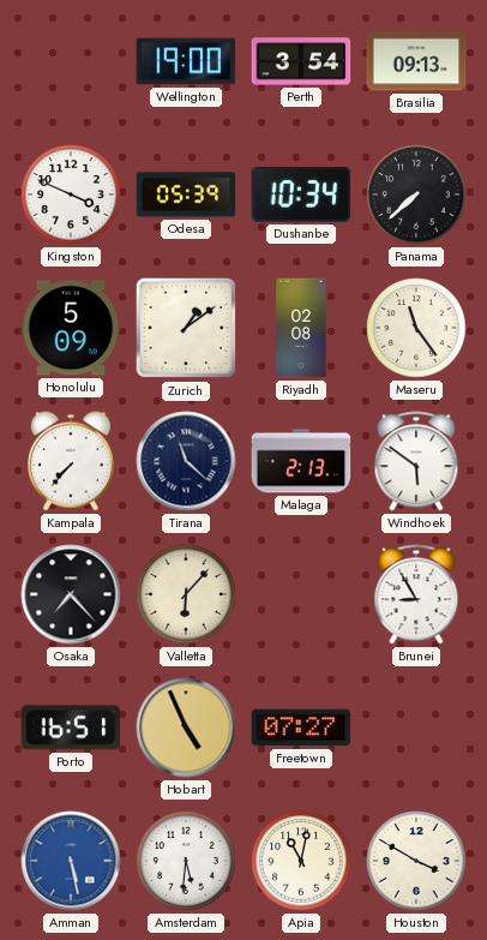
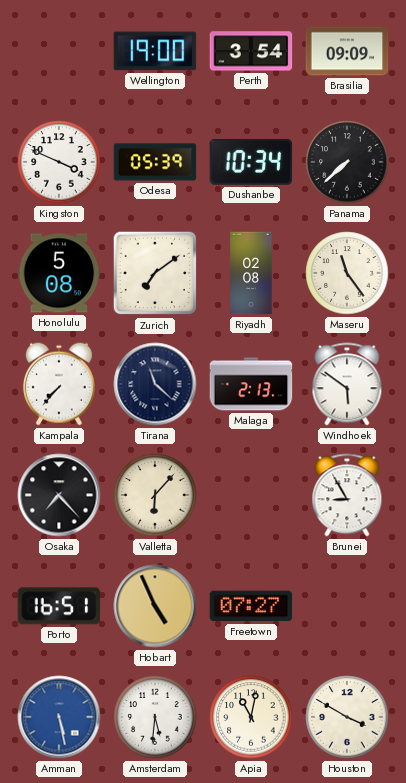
Brasilia: 09:13 -> 09:09 (347, 51)
Honolulu: 5:09 -> 5:08 (59, 273)
Zurich: 1:09 -> 7:09 (155, 273)
